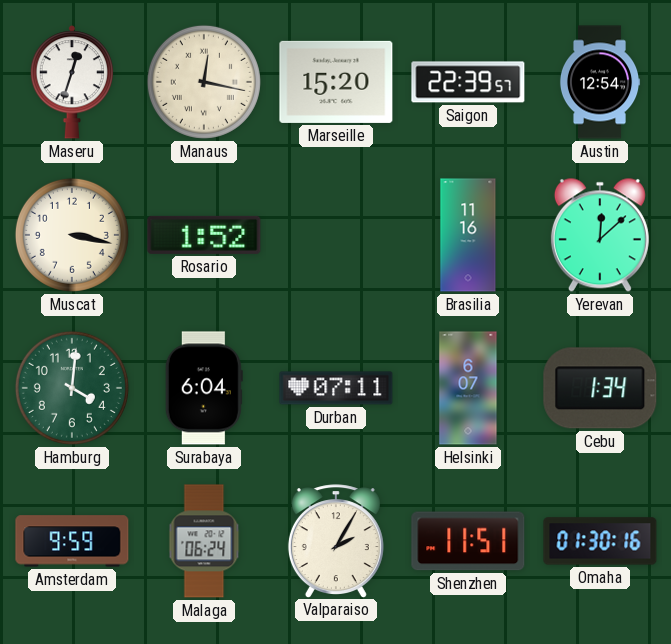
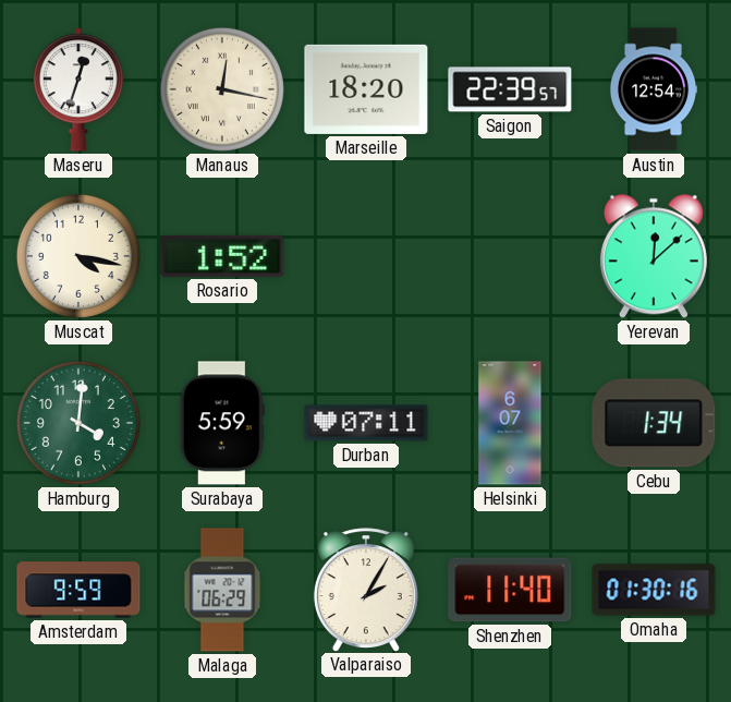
Marseille: 15:20 -> 18:20 (366, 89)
Muscat: 3:17 -> 4:17 (78, 256)
Brasilia: 11:16 -> none (468, 235)
Surabaya: 6:04 -> 5:59 (222, 423)
Malaga: 06:24 -> 06:29 (222, 590)
Shenzhen: 11:51 -> 11:40 (510, 590)
